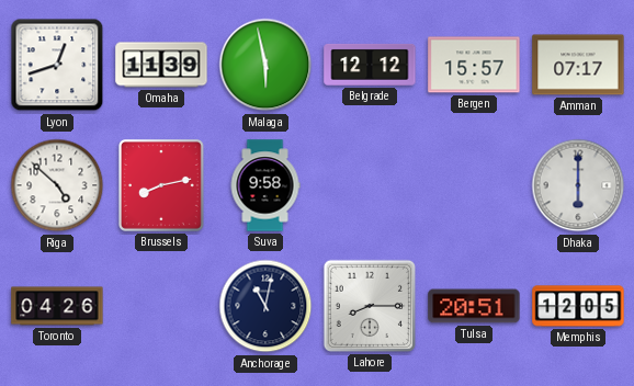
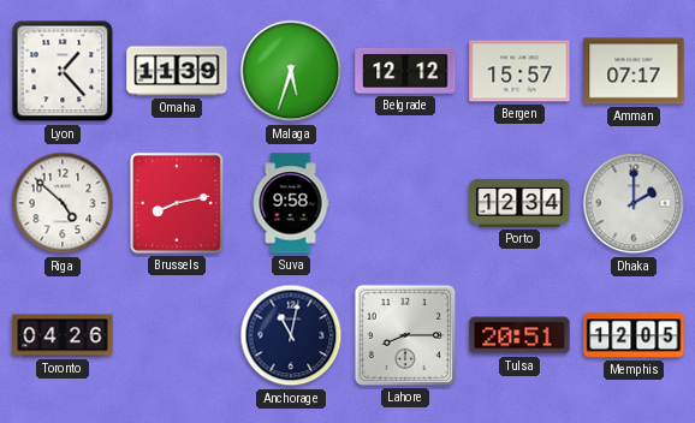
Lyon: 12:42 -> 1:23 (63, 71)
Malaga: 5:58 -> 5:33 (291, 71)
Porto: none -> 12:34 (519, 203)
Dhaka: 6:00 -> 2:00 (634, 203)
